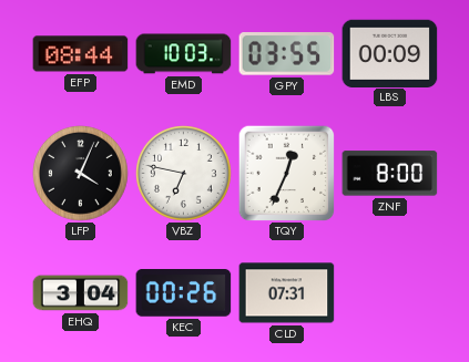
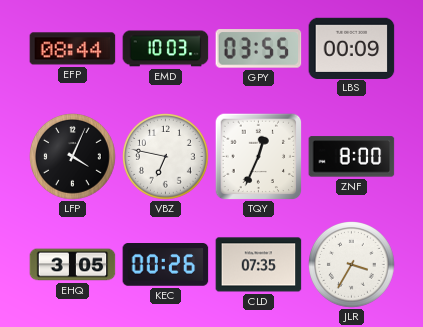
EHQ: 3:04 -> 3:05 (73, 265)
CLD: 07:31 -> 07:35 (259, 265)
JLR: none -> 3:35 (352, 265)
